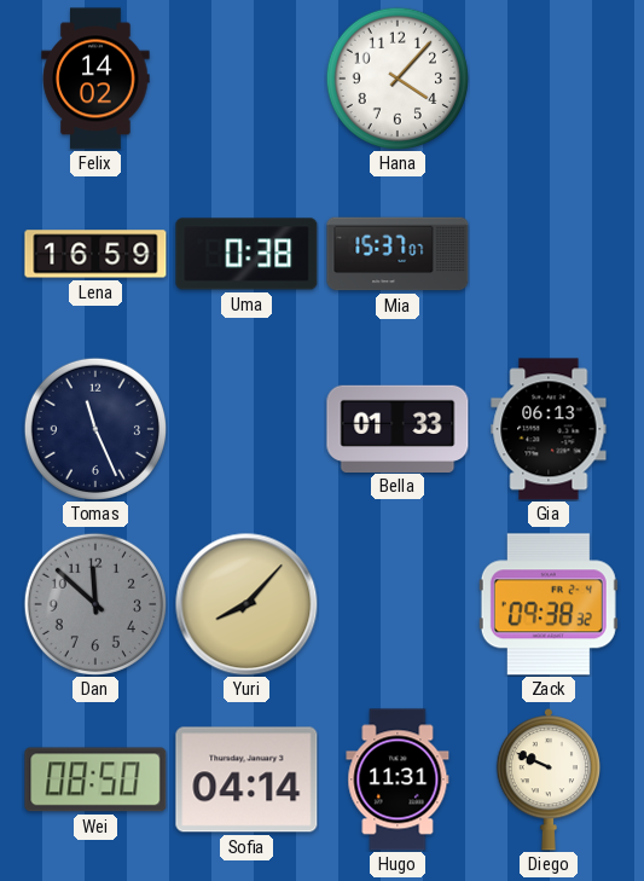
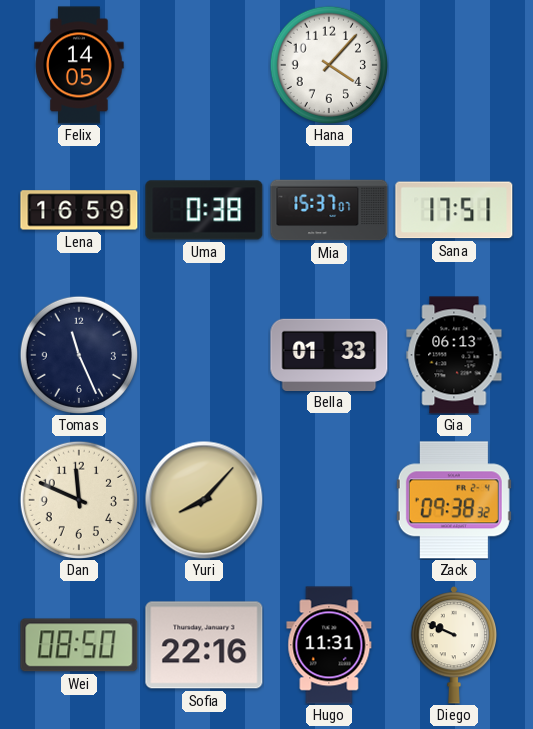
Felix: 14:02 -> 14:05 (79, 65)
Sana: none -> 17:51 (454, 210)
Dan: 11:52 -> 11:49 (78, 499)
Dan dial: grey -> cream (78, 499)
Sofia: 04:14 -> 22:16 (204, 645)
